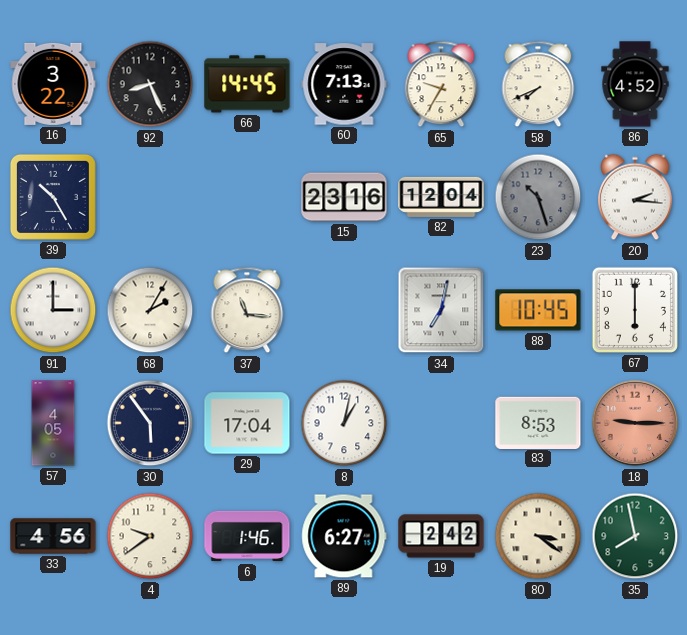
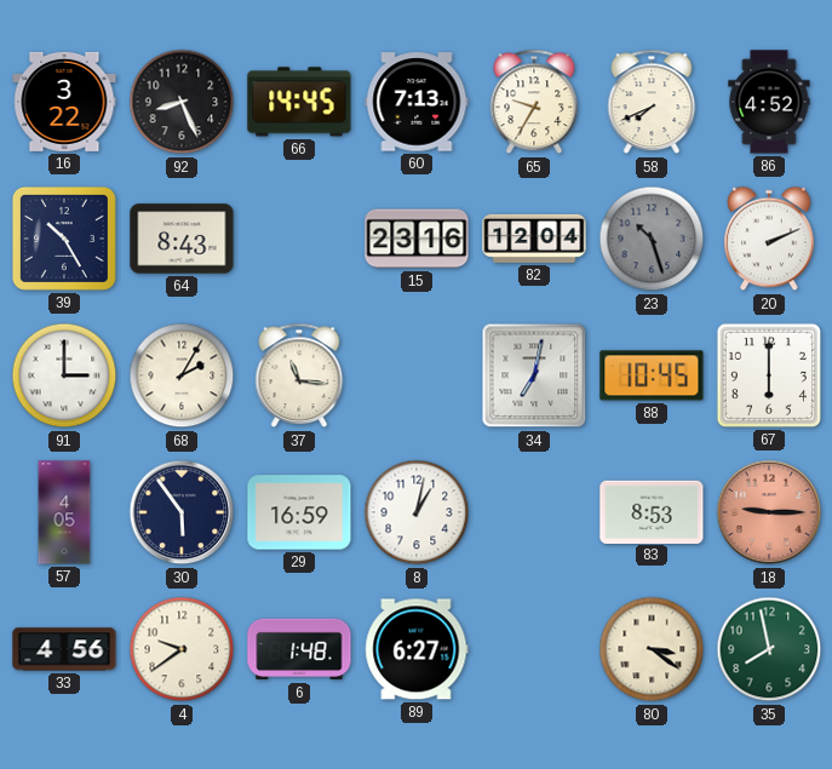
64: none -> 8:43 (182, 239)
20: 2:16 -> 2:11 (769, 239)
29: 17:04 -> 16:59 (299, 512)
6: 1:46 -> 1:48 (299, 649)
19: 2:42 -> none (441, 536)
